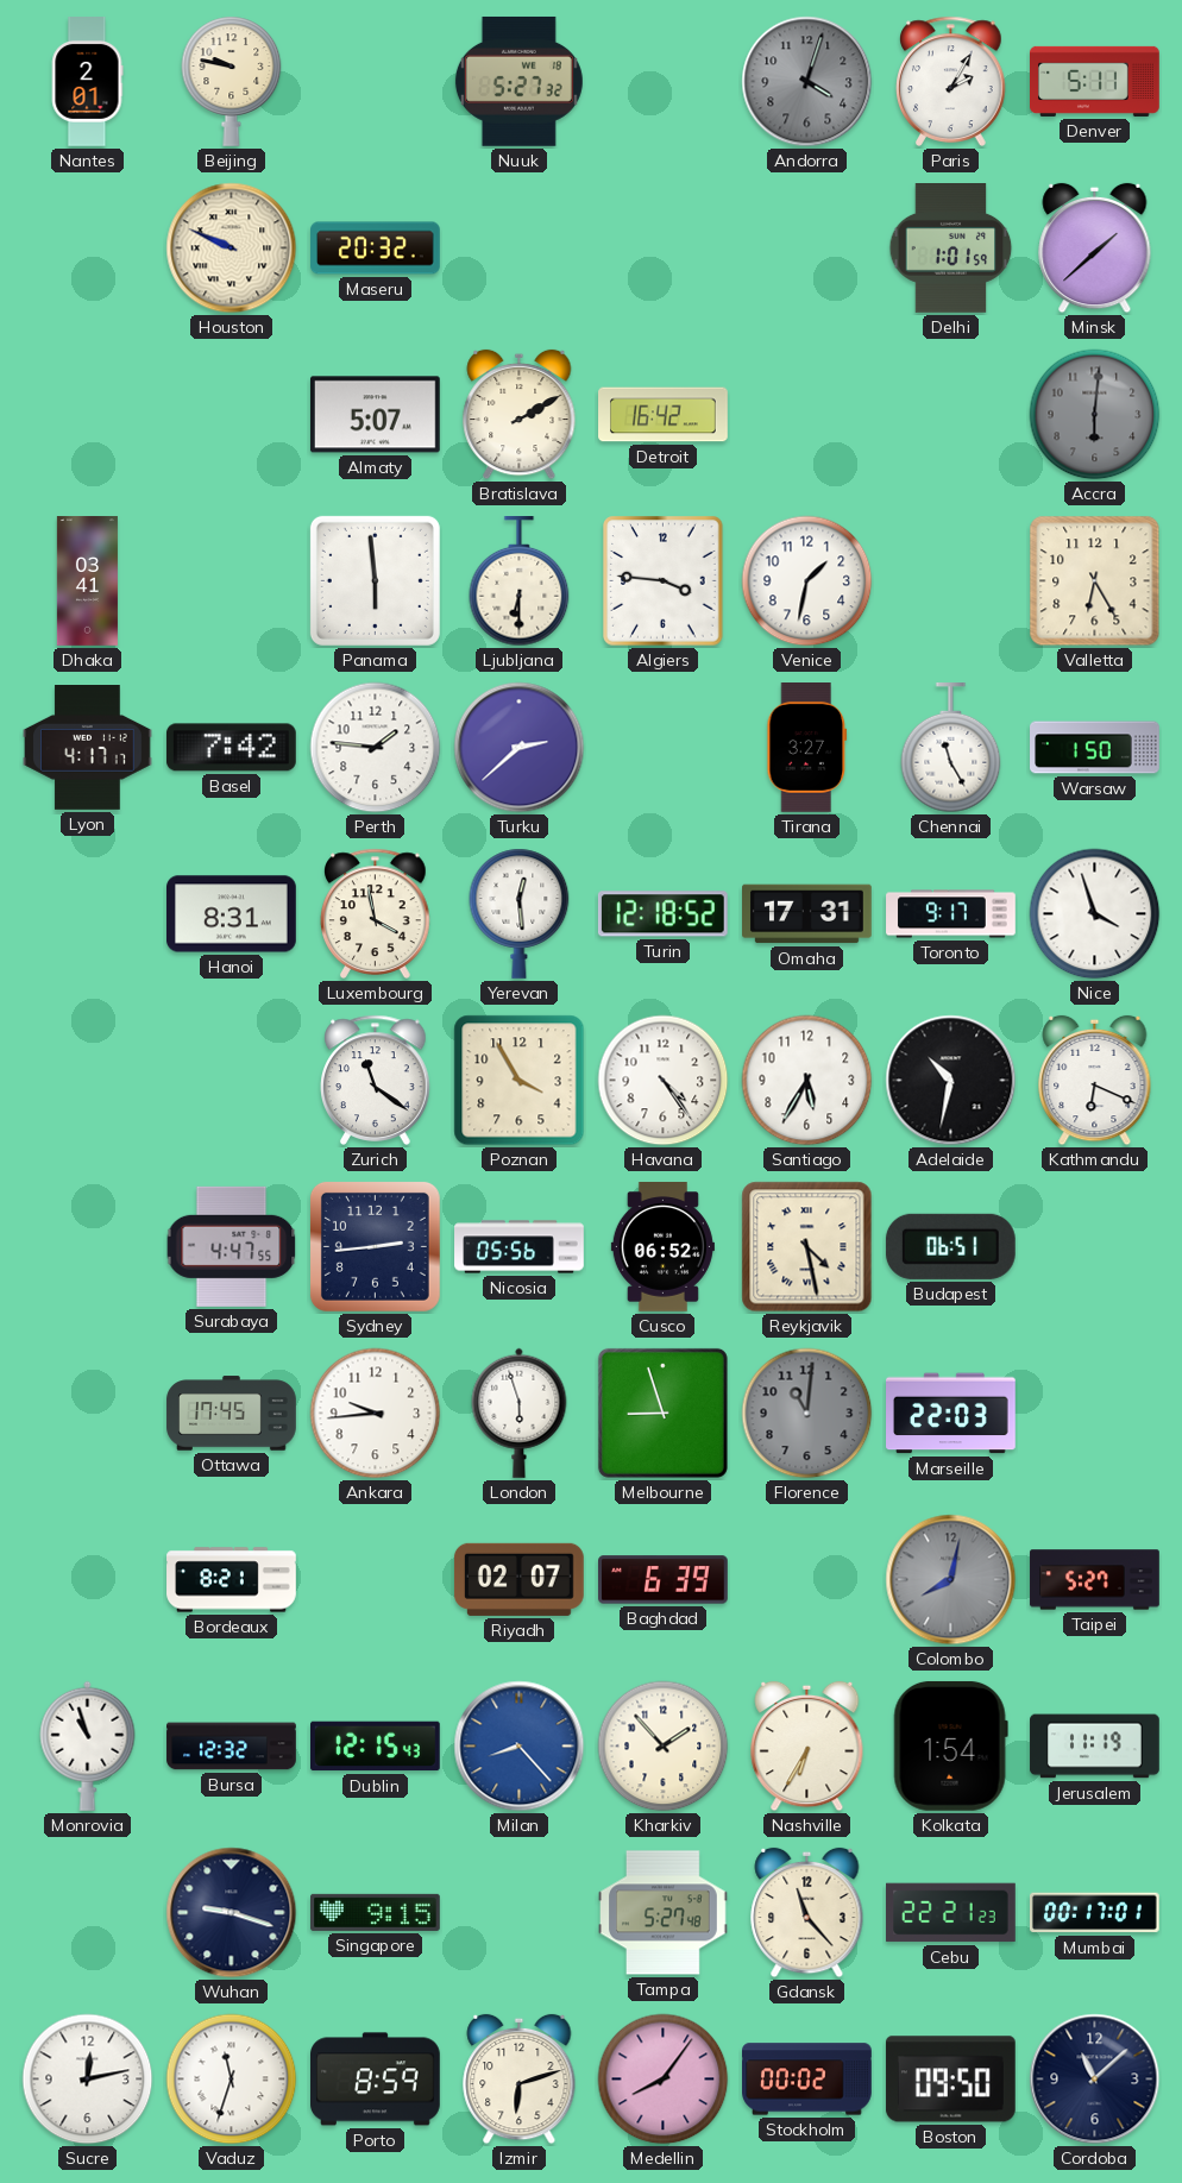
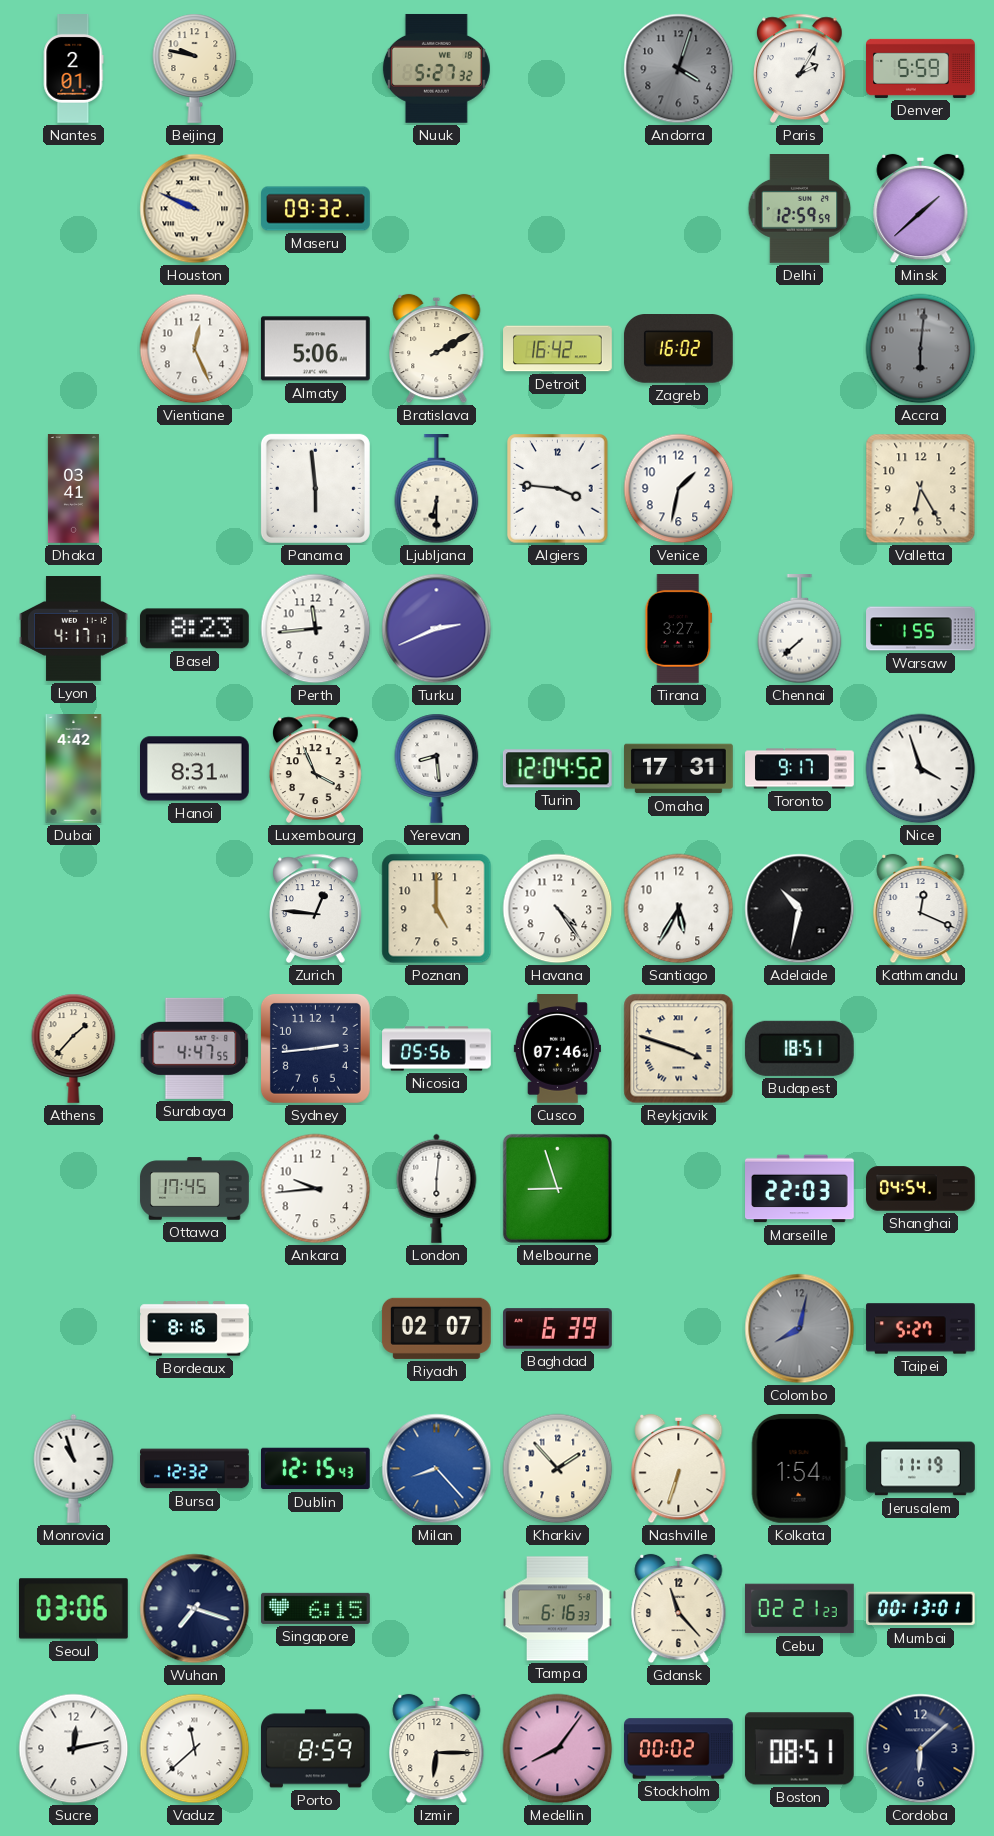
Denver: 5:11 -> 5:59 (921, 68)
Maseru: 20:32 -> 09:32 (316, 209)
Delhi: 1:01 -> 12:59 (800, 209)
Vientiane: none -> 12:26 (195, 349)
Almaty: 5:07 -> 5:06 (315, 349)
Zagreb: none -> 16:02 (678, 349)
Basel: 7:42 -> 8:23 (195, 629)
Perth: 1:46 -> 11:44 (316, 629)
Turku: 2:38 -> 2:41 (437, 629)
Chennai: 11:25 -> 7:38 (800, 630)
Warsaw: 1:50 -> 1:55 (921, 629)
Dubai: none -> 4:42 (74, 769)
Luxembourg: 3:58 -> 3:56 (316, 768)
Yerevan: 12:29 -> 8:29 (437, 768)
Turin: 12:18 -> 12:04 (557, 769)
Zurich: 11:21 -> 12:46 (316, 908)
Poznan: 3:55 -> 5:00 (437, 909)
Kathmandu: 6:19 -> 12:19 (921, 909)
Athens: none -> 1:37 (74, 1048)
Cusco: 06:52 -> 07:46 (557, 1049)
Reykjavik: 4:28 -> 3:48 (679, 1049)
Budapest: 06:51 -> 18:51 (799, 1048)
London: 5:57 -> 6:01 (437, 1188)
Florence: 11:01 -> none (807, 1414)
Shanghai: none -> 04:54 (921, 1189)
Bordeaux: 8:21 -> 8:16 (195, 1329)
Nashville: 6:35 -> 6:33 (679, 1469)
Seoul: none -> 03:06 (74, 1609)
Wuhan: 9:18 -> 7:18 (195, 1609)
Singapore: 9:15 -> 6:15 (316, 1608)
Tampa: 5:27 -> 6:16 (558, 1609)
Cebu: 22:21 -> 02:21 (800, 1609)
Mumbai: 00:17 -> 00:13 (920, 1609)
Vaduz: 11:33 -> 11:38 (195, 1749)
Izmir: 6:12 -> 6:15 (437, 1749)
Boston: 09:50 -> 08:51 (799, 1749)
Cordoba: 11:08 -> 6:08 (921, 1749)
